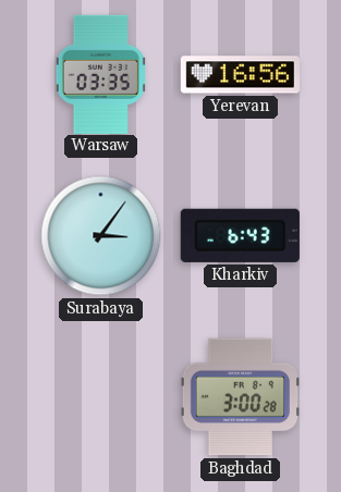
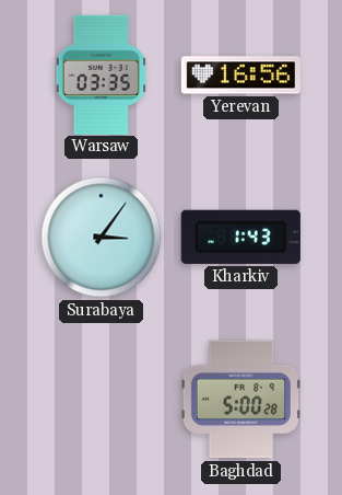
Kharkiv: 6:43 -> 1:43 (240, 237)
Baghdad: 3:00 -> 5:00 (240, 400)
